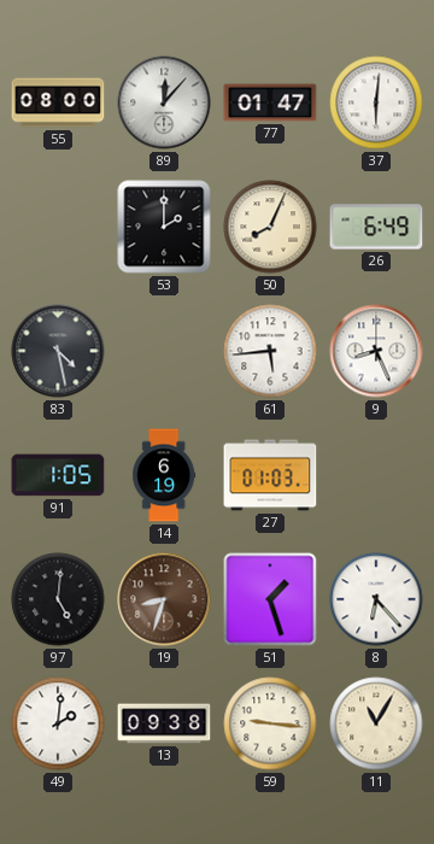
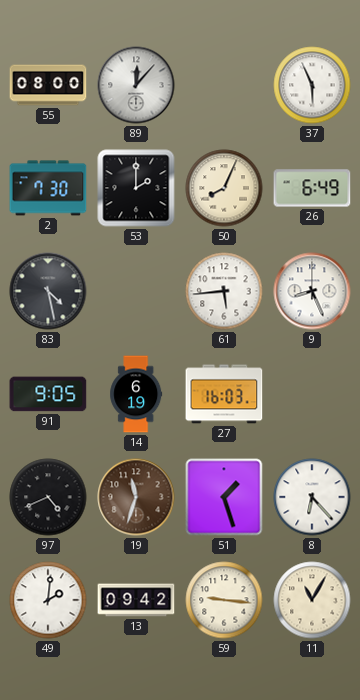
77: 01:47 -> none (270, 102)
37: 6:01 -> 5:56 (312, 85)
2: none -> 7:30 (48, 188)
91: 1:05 -> 9:05 (48, 394)
27: 01:03 -> 16:03 (224, 394)
97: 5:01 -> 4:41 (48, 497)
19: 8:33 -> 11:33 (136, 497)
13: 09:38 -> 09:42 (136, 600)
